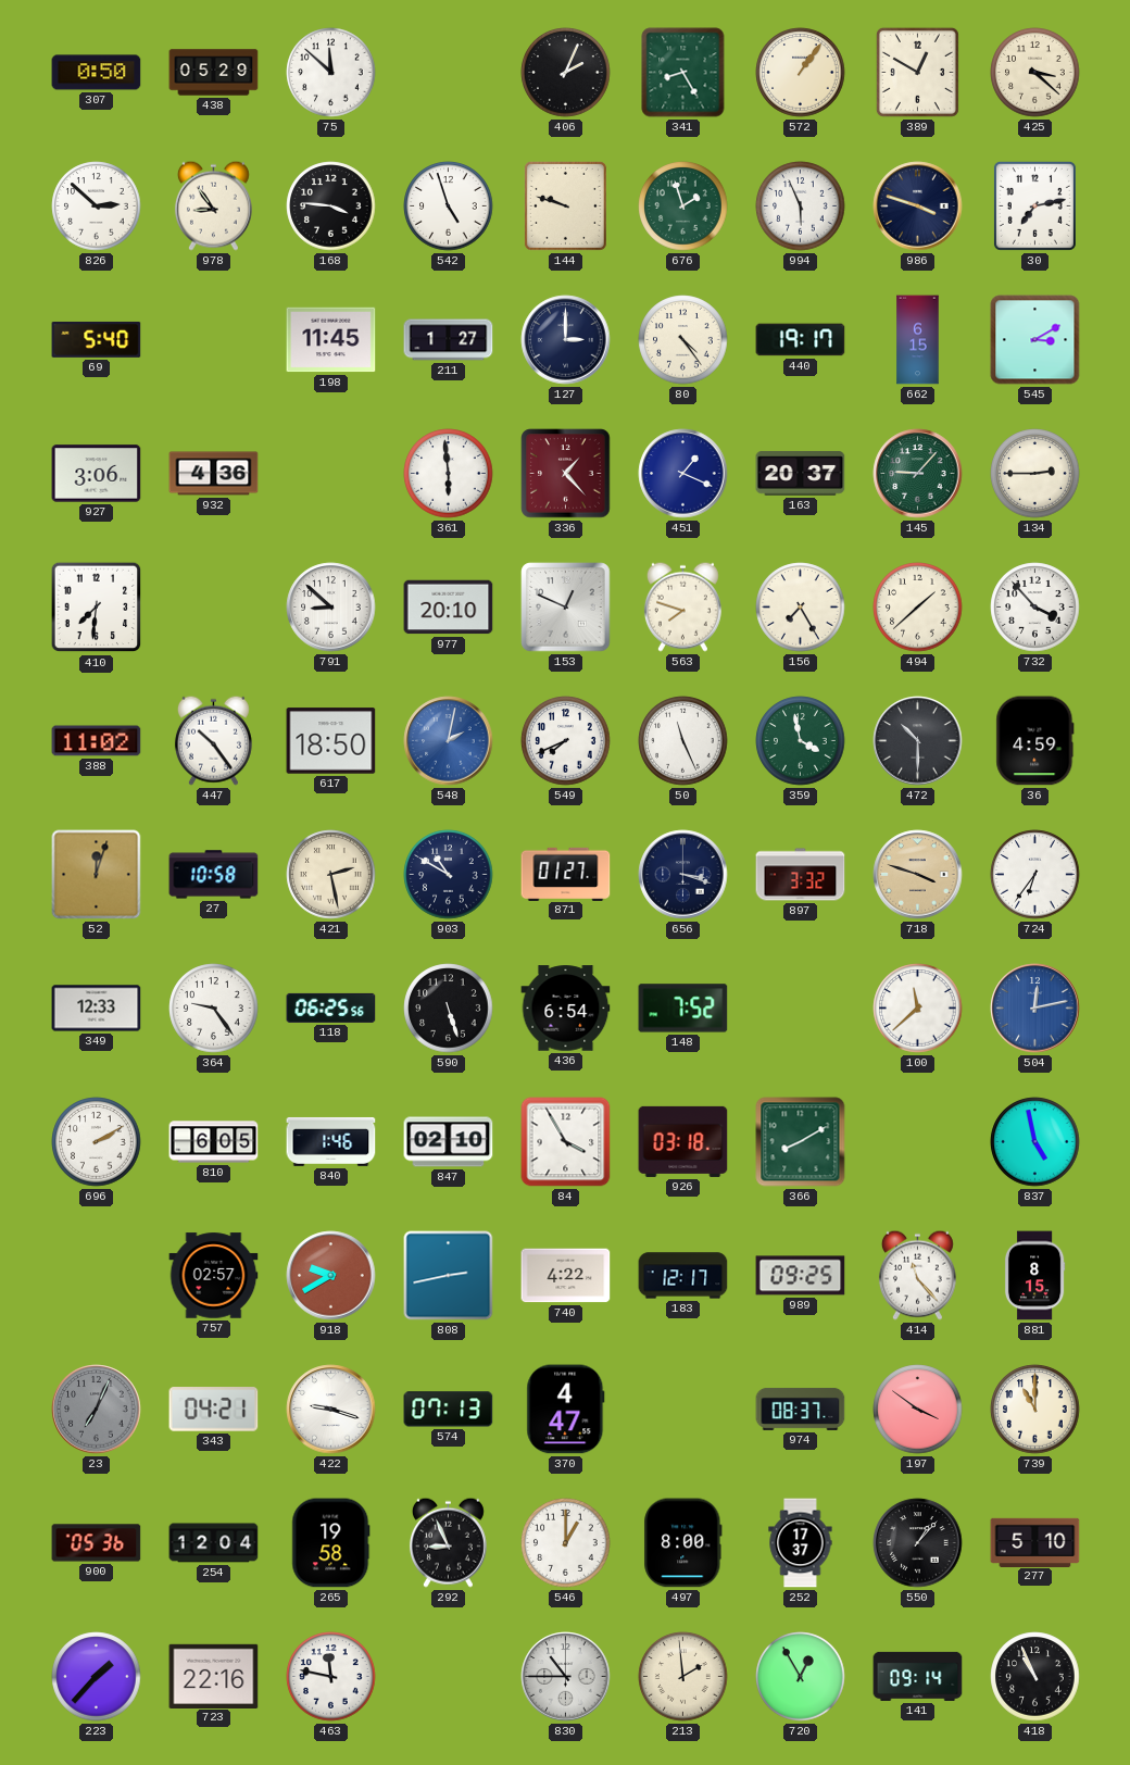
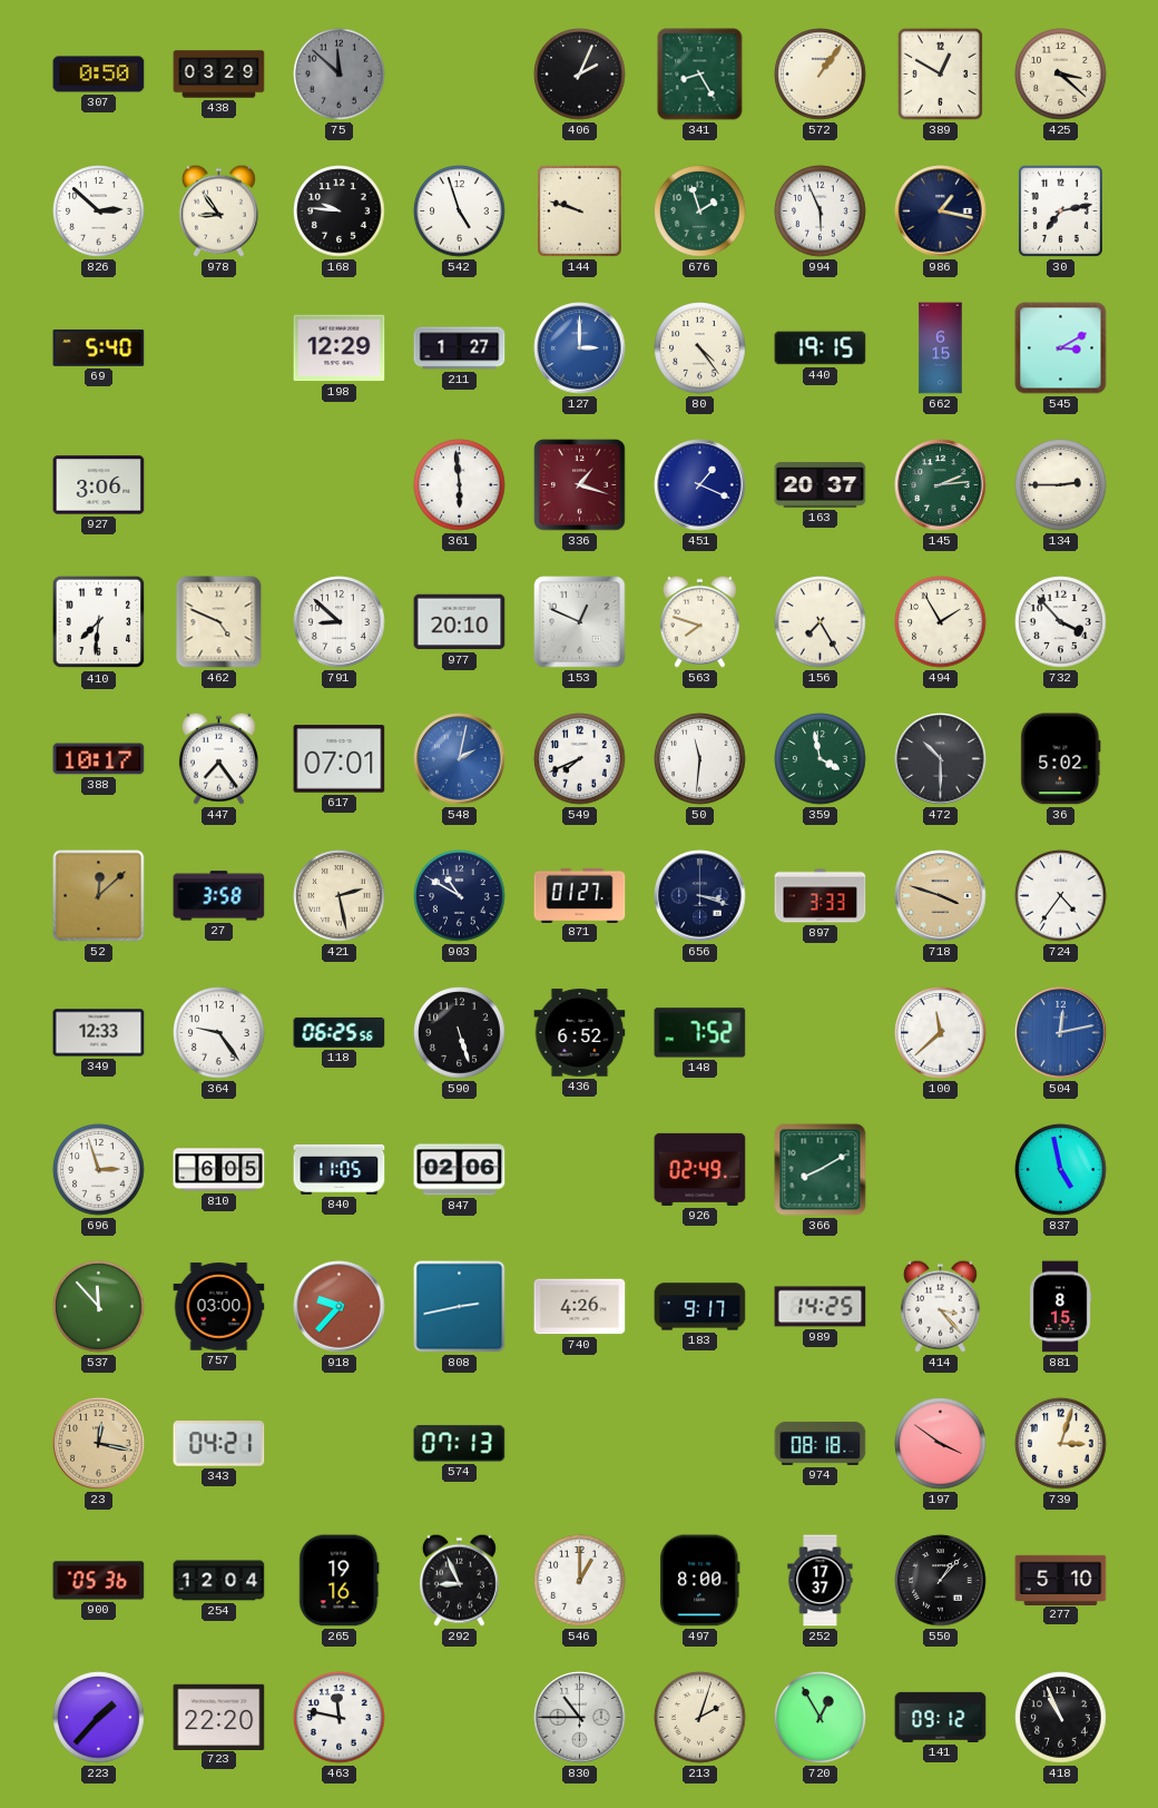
438: 05:29 -> 03:29 (219, 75)
75 dial: white -> grey (340, 75)
168: 3:46 -> 9:46 (340, 212)
986: 3:48 -> 1:17 (941, 212)
198: 11:45 -> 12:29 (340, 348)
127 dial: navy -> blue (580, 348)
440: 19:17 -> 19:15 (821, 348)
932: 4:36 -> none (214, 474)
336: 1:23 -> 1:18 (580, 485)
145: 9:07 -> 2:14 (941, 485)
462: none -> 4:49 (219, 622)
494: 1:38 -> 1:55 (941, 622)
388: 11:02 -> 10:17 (99, 759)
447: 10:24 -> 7:24 (218, 758)
617: 18:50 -> 07:01 (340, 759)
50: 11:26 -> 11:31 (700, 759)
36: 4:59 -> 5:02 (1061, 759)
52: 12:03 -> 12:08 (99, 896)
27: 10:58 -> 3:58 (219, 896)
897: 3:32 -> 3:33 (821, 896)
724: 6:36 -> 4:36 (1061, 896)
436: 6:54 -> 6:52 (580, 1033)
696: 2:10 -> 2:57 (99, 1170)
840: 1:46 -> 11:05 (340, 1169)
847: 02:10 -> 02:06 (460, 1170)
84: 3:55 -> none (566, 1142)
926: 03:18 -> 02:49 (700, 1169)
537: none -> 11:53 (99, 1307)
757: 02:57 -> 03:00 (219, 1307)
918: 9:40 -> 9:37 (340, 1307)
740: 4:22 -> 4:26 (580, 1307)
183: 12:17 -> 9:17 (700, 1307)
989: 09:25 -> 14:25 (821, 1307)
414: 11:23 -> 3:23 (940, 1306)
23: 7:04 -> 12:17 (99, 1444)
23 dial: grey -> champagne (99, 1444)
422: 9:18 -> none (331, 1410)
370: 4:47 -> none (566, 1410)
974: 08:37 -> 08:18 (821, 1443)
739: 11:00 -> 3:03 (1061, 1444)
265: 19:58 -> 19:16 (340, 1581)
723: 22:16 -> 22:20 (219, 1717)
213: 1:59 -> 2:03 (700, 1718)
141: 09:14 -> 09:12 (941, 1717)
